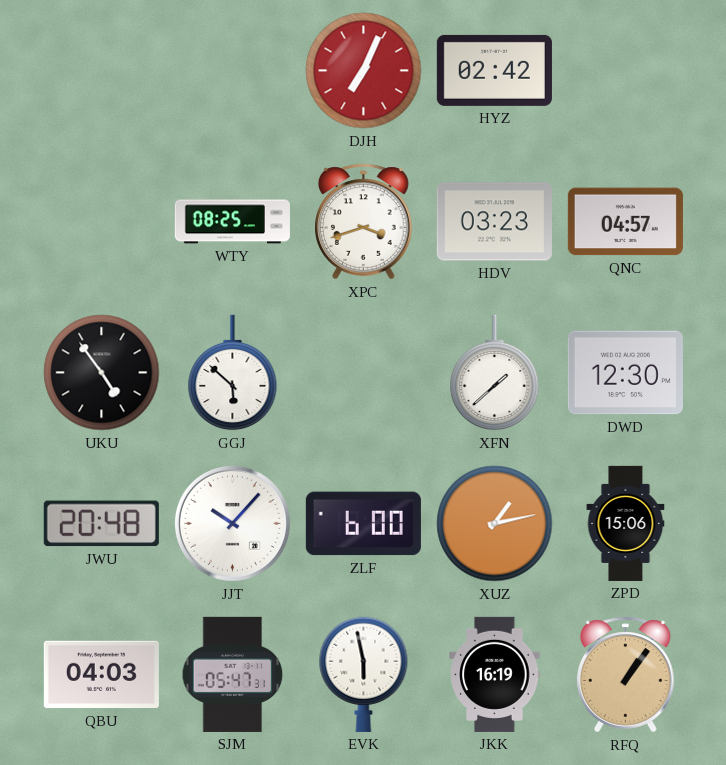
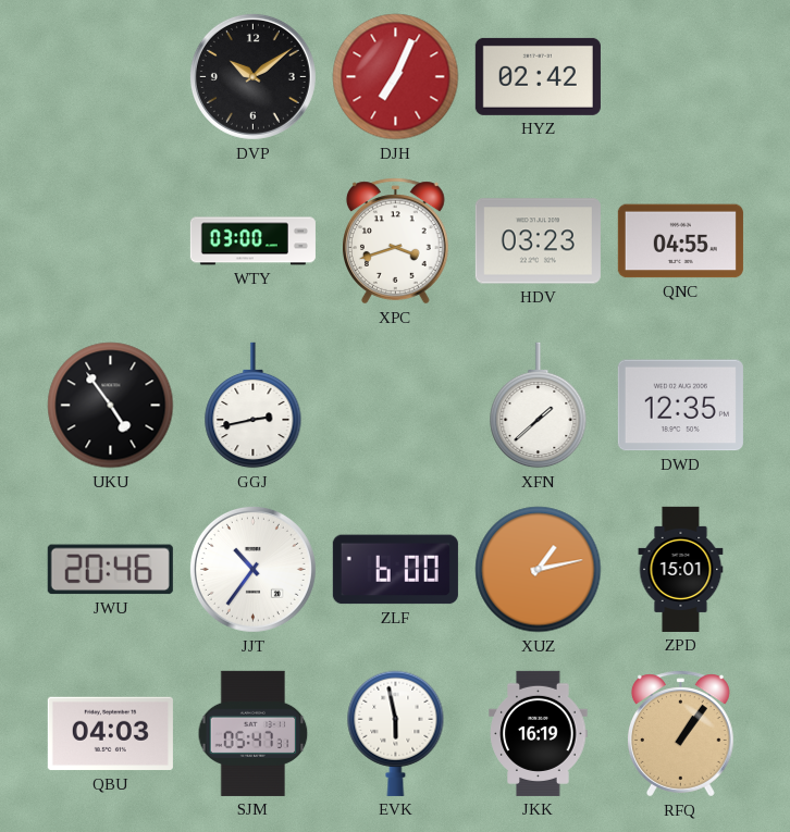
DVP: none -> 10:09 (252, 76)
WTY: 08:25 -> 03:00 (252, 241)
QNC: 04:57 -> 04:55 (680, 241)
GGJ: 5:52 -> 2:43 (254, 406)
DWD: 12:30 -> 12:35 (680, 406)
JWU: 20:48 -> 20:46 (110, 570)
JJT: 10:07 -> 10:36 (252, 569)
ZPD: 15:06 -> 15:01 (681, 569)
